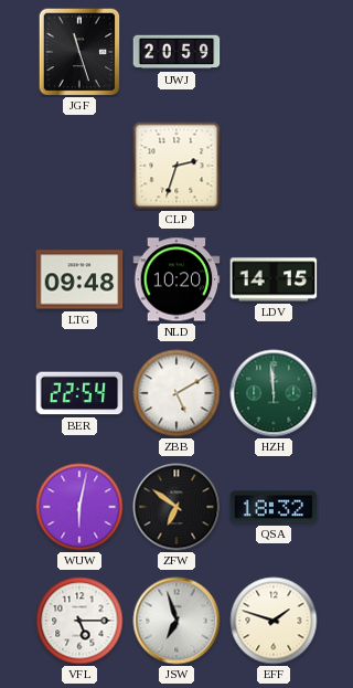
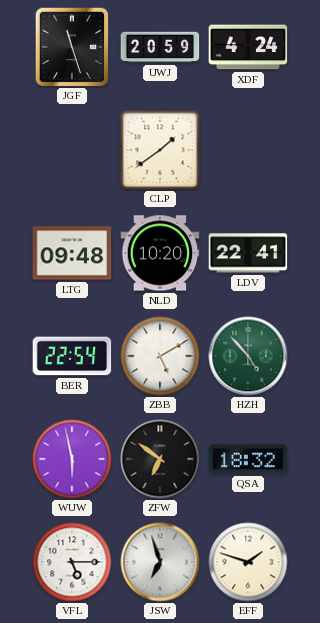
XDF: none -> 4:24 (248, 47)
CLP: 2:33 -> 1:39 (160, 150)
LDV: 14:15 -> 22:41 (248, 253)
HZH: 11:59 -> 4:53 (248, 356)
WUW: 6:02 -> 5:58 (72, 459)
